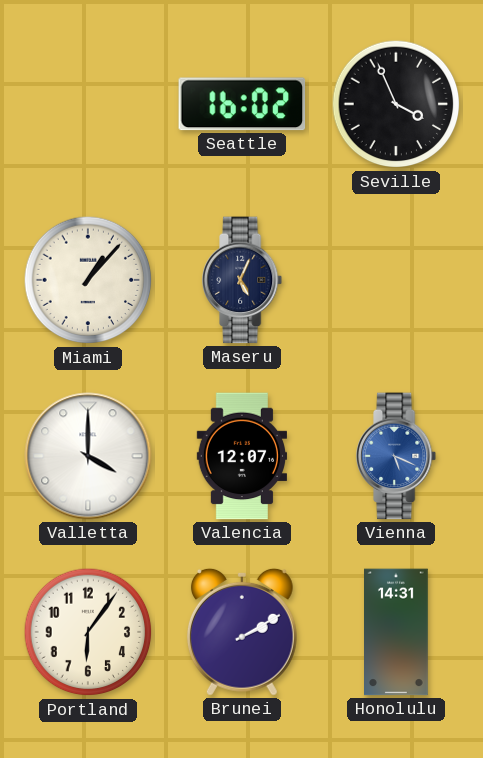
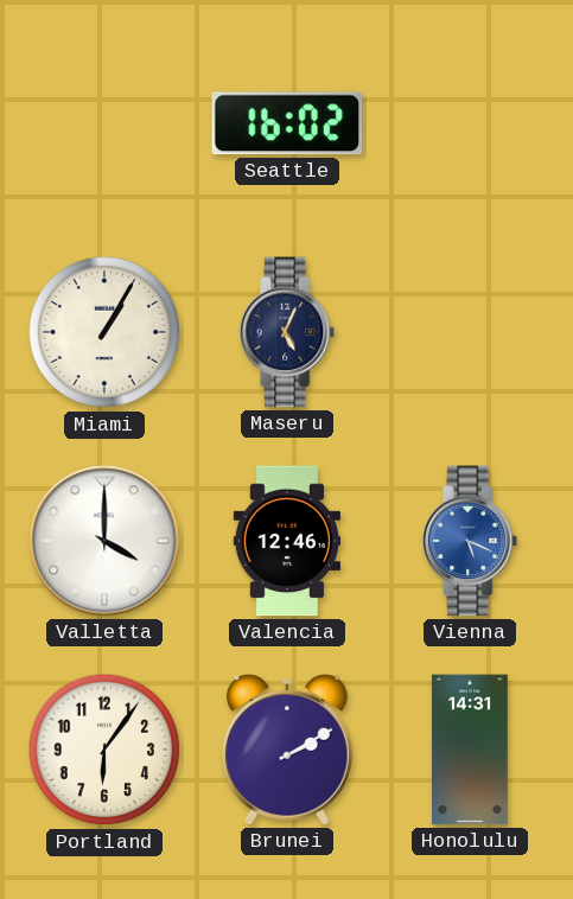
Seville: 3:56 -> none (396, 104)
Miami: 1:07 -> 1:05 (104, 332)
Valencia: 12:07 -> 12:46 (286, 541)
